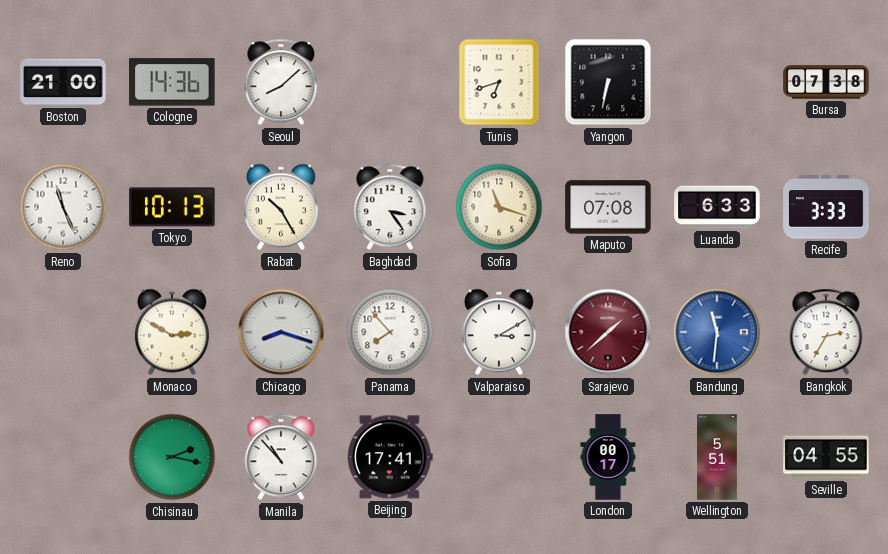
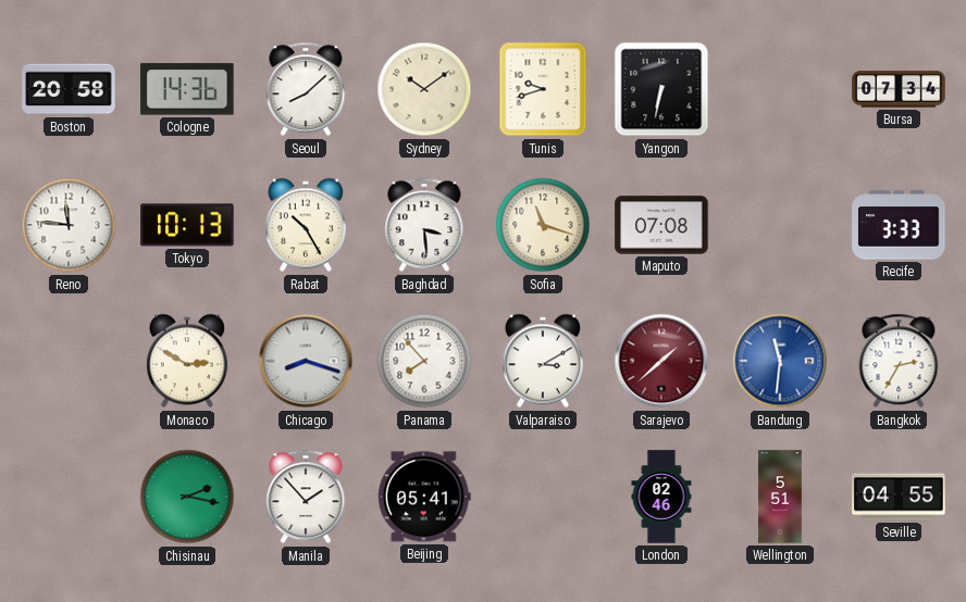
Boston: 21:00 -> 20:58 (69, 89)
Sydney: none -> 10:09 (424, 89)
Tunis: 6:42 -> 9:42 (543, 89)
Bursa: 07:38 -> 07:34 (899, 89)
Reno: 11:26 -> 11:46 (69, 225)
Baghdad: 3:24 -> 3:29 (424, 225)
Luanda: 6:33 -> none (717, 207)
Manila: 10:53 -> 1:53 (306, 497)
Beijing: 17:41 -> 05:41 (424, 497)
London: 00:17 -> 02:46 (661, 497)
